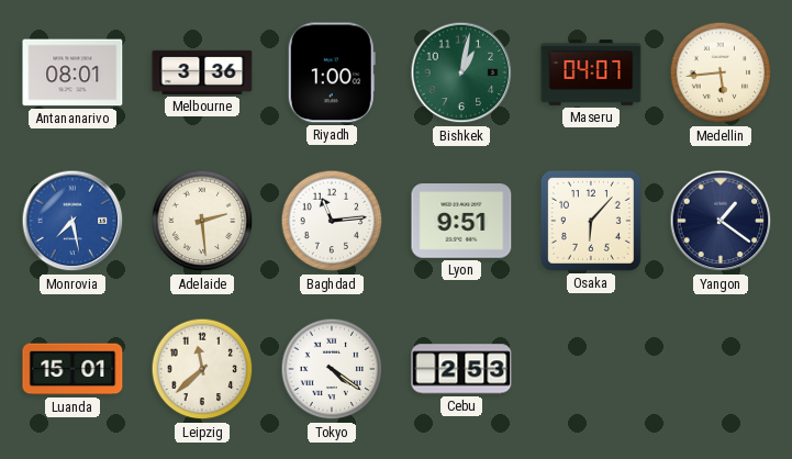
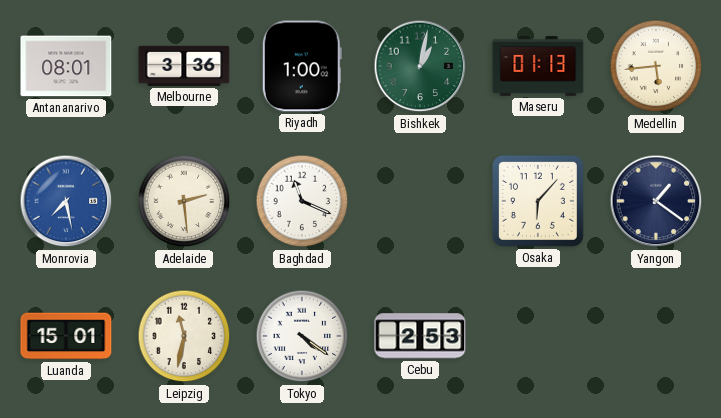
Maseru: 04:07 -> 01:13 (538, 67)
Baghdad: 11:14 -> 11:19 (302, 201)
Lyon: 9:51 -> none (461, 221)
Leipzig: 11:38 -> 11:32 (184, 336)
